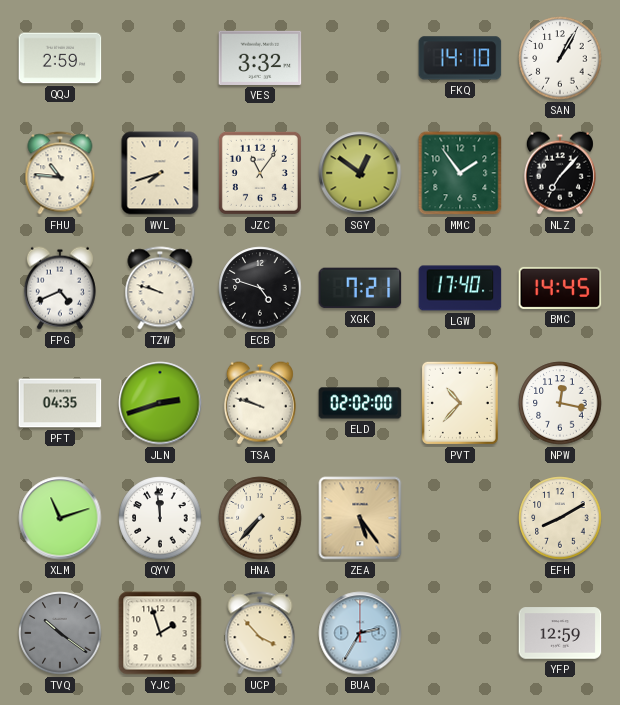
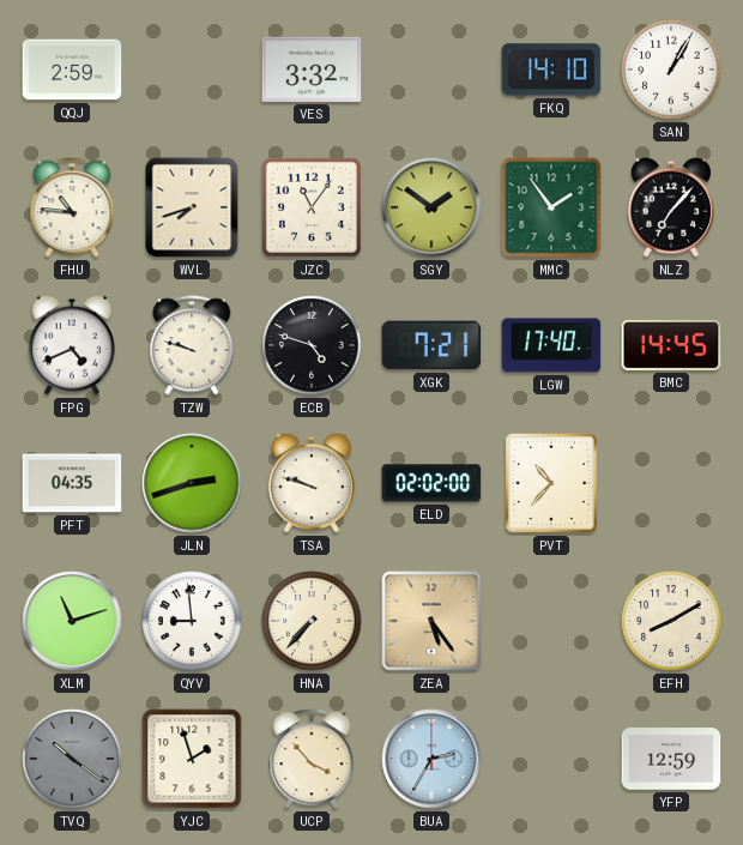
SGY: 12:51 -> 1:51 (431, 207)
NPW: 12:17 -> none (560, 403)
QYV: 11:59 -> 8:59 (192, 621)
